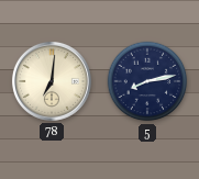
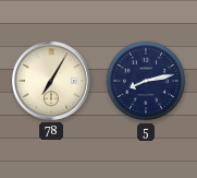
78: 7:01 -> 7:05 (51, 81)
